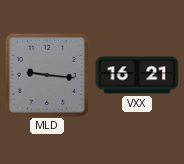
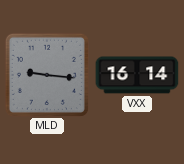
VXX: 16:21 -> 16:14 (137, 75)
